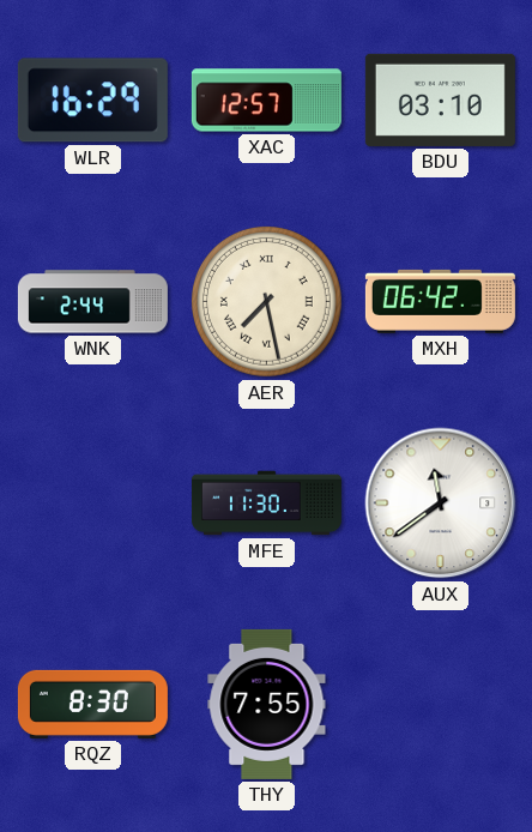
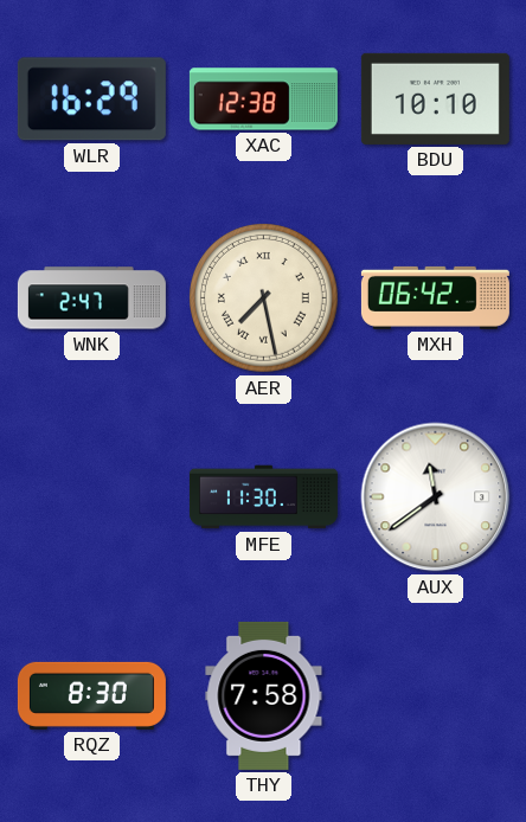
XAC: 12:57 -> 12:38 (263, 99)
BDU: 03:10 -> 10:10 (435, 98)
WNK: 2:44 -> 2:47 (91, 298)
THY: 7:55 -> 7:58 (264, 695)
